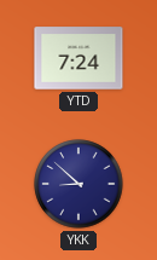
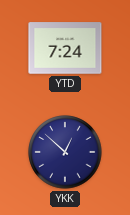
YKK: 8:52 -> 12:52 (65, 152)
